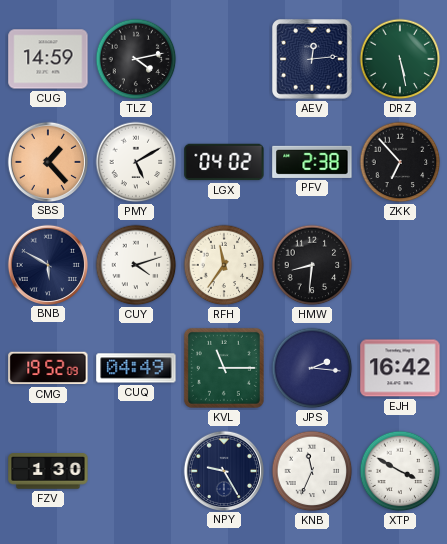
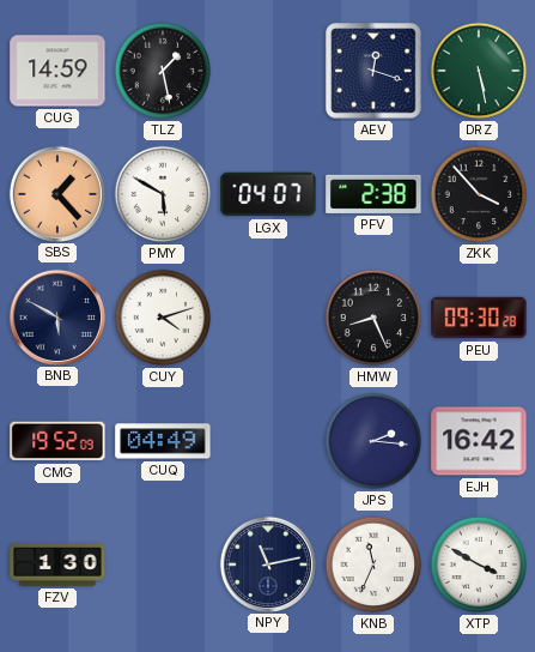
TLZ: 4:13 -> 1:28 (163, 71)
AEV: 12:14 -> 12:18 (373, 71)
PMY: 5:10 -> 5:50 (163, 194)
LGX: 04:02 -> 04:07 (268, 194)
ZKK: 6:53 -> 3:53 (479, 194)
RFH: 11:36 -> none (224, 265)
HMW: 8:31 -> 8:26 (373, 318)
PEU: none -> 09:30 (479, 318)
KVL: 11:15 -> none (224, 368)
NPY: 9:25 -> 11:13 (267, 563)
